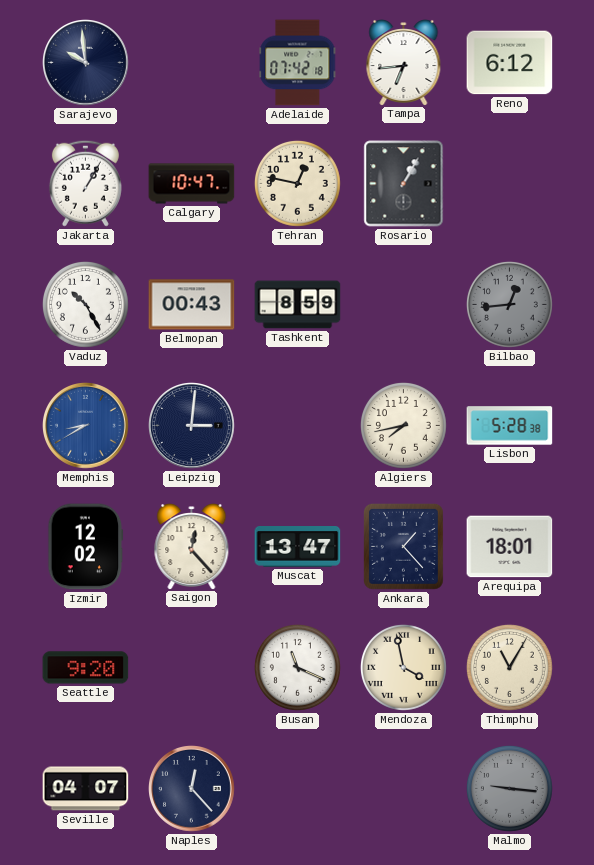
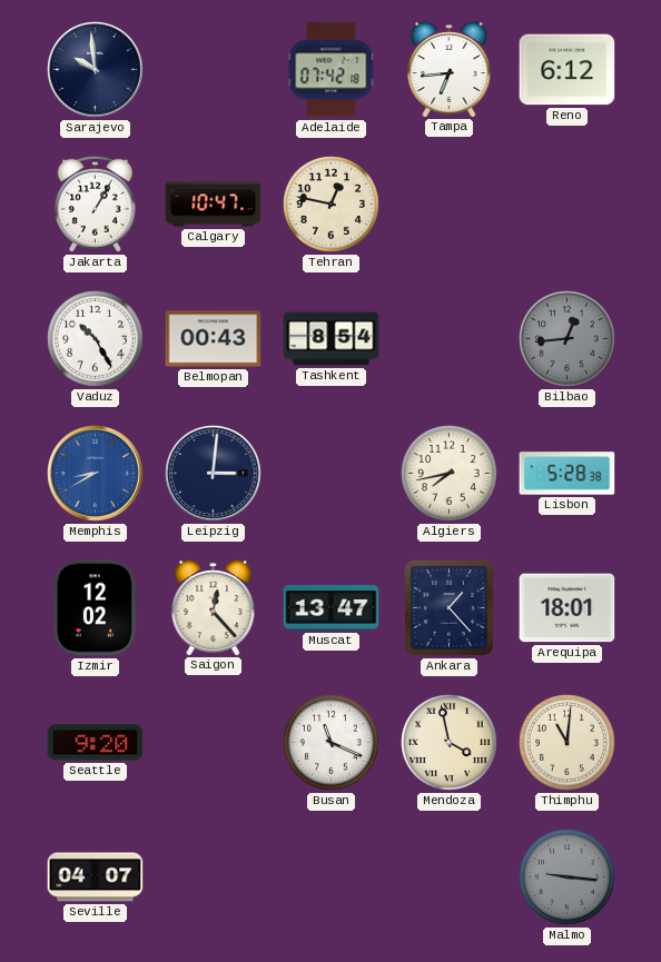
Rosario: 1:05 -> none (404, 184)
Tashkent: 8:59 -> 8:54 (332, 339)
Thimphu: 11:05 -> 11:01 (566, 742)
Naples: 12:23 -> none (192, 789)
